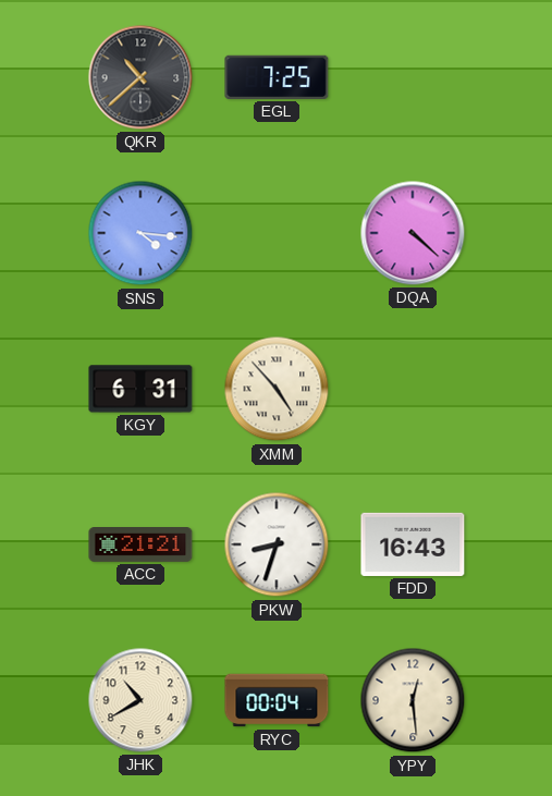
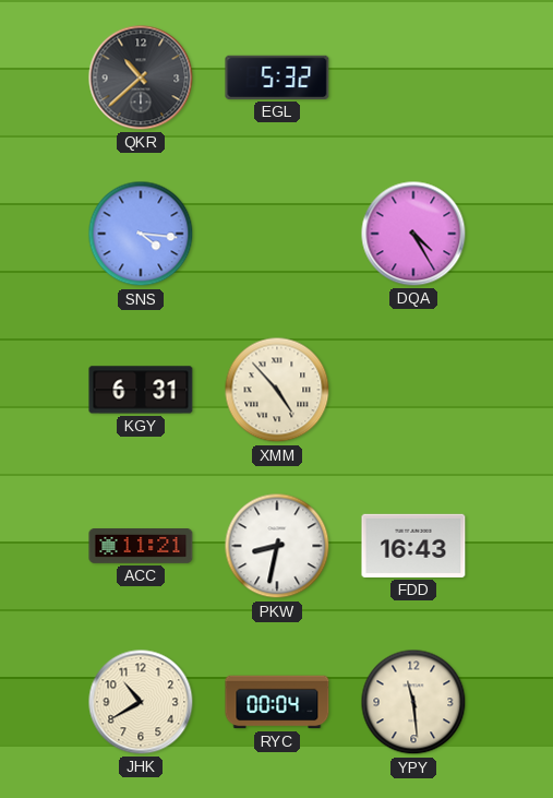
EGL: 7:25 -> 5:32 (277, 78)
DQA: 4:22 -> 4:25 (413, 234)
ACC: 21:21 -> 11:21 (141, 547)
PKW: 8:33 -> 8:32 (277, 546)
YPY: 12:29 -> 11:29 (413, 702)
